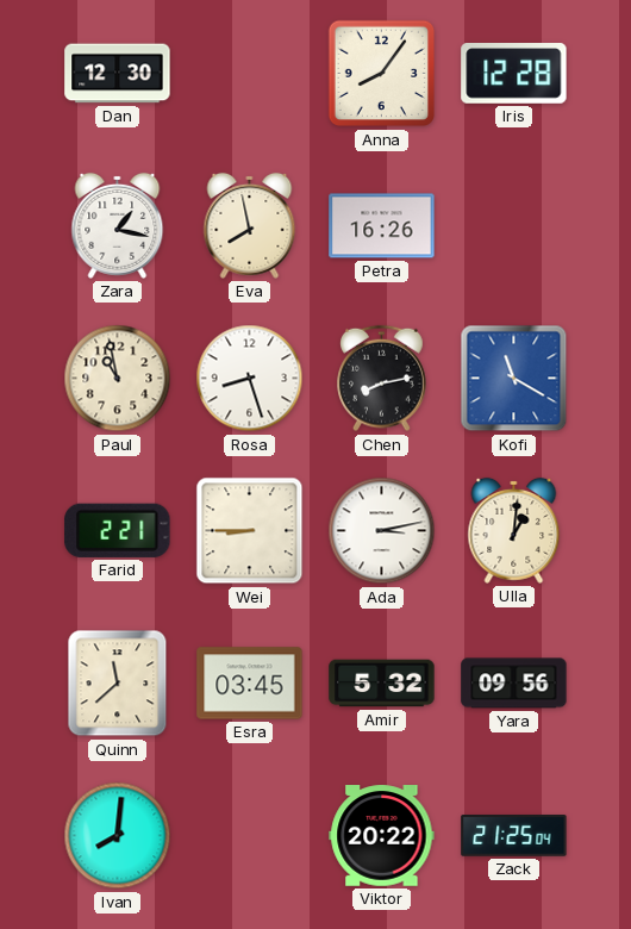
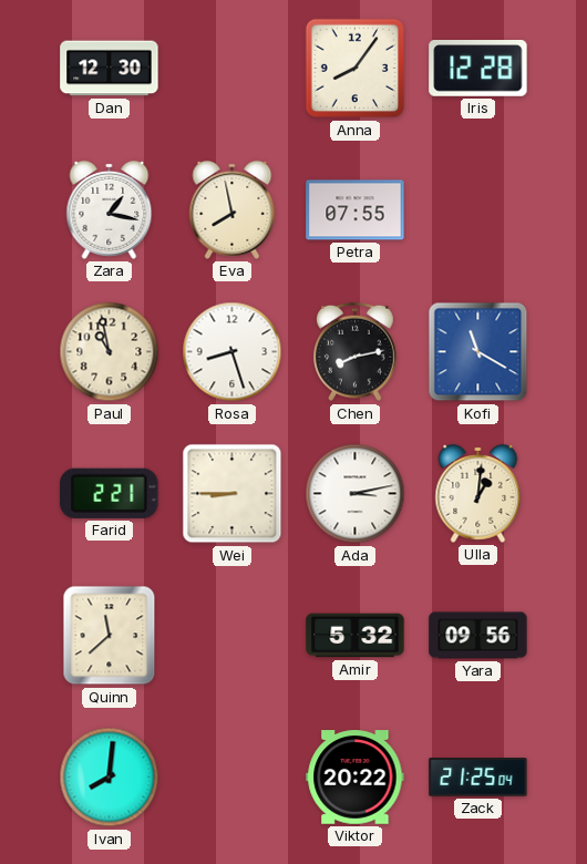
Petra: 16:26 -> 07:55 (356, 210)
Esra: 03:45 -> none (250, 684)
